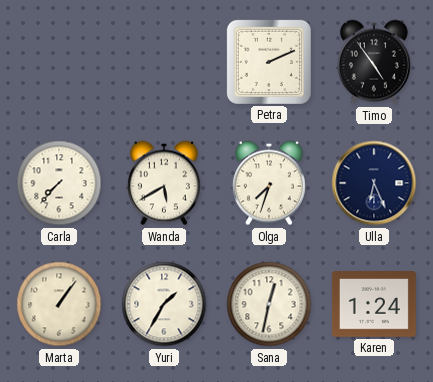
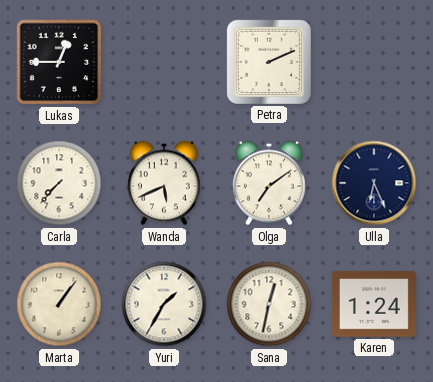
Lukas: none -> 12:45 (59, 62)
Timo: 4:54 -> none (374, 62)
Wanda: 5:40 -> 5:41 (164, 183)
Olga: 7:33 -> 7:09 (269, 183)
